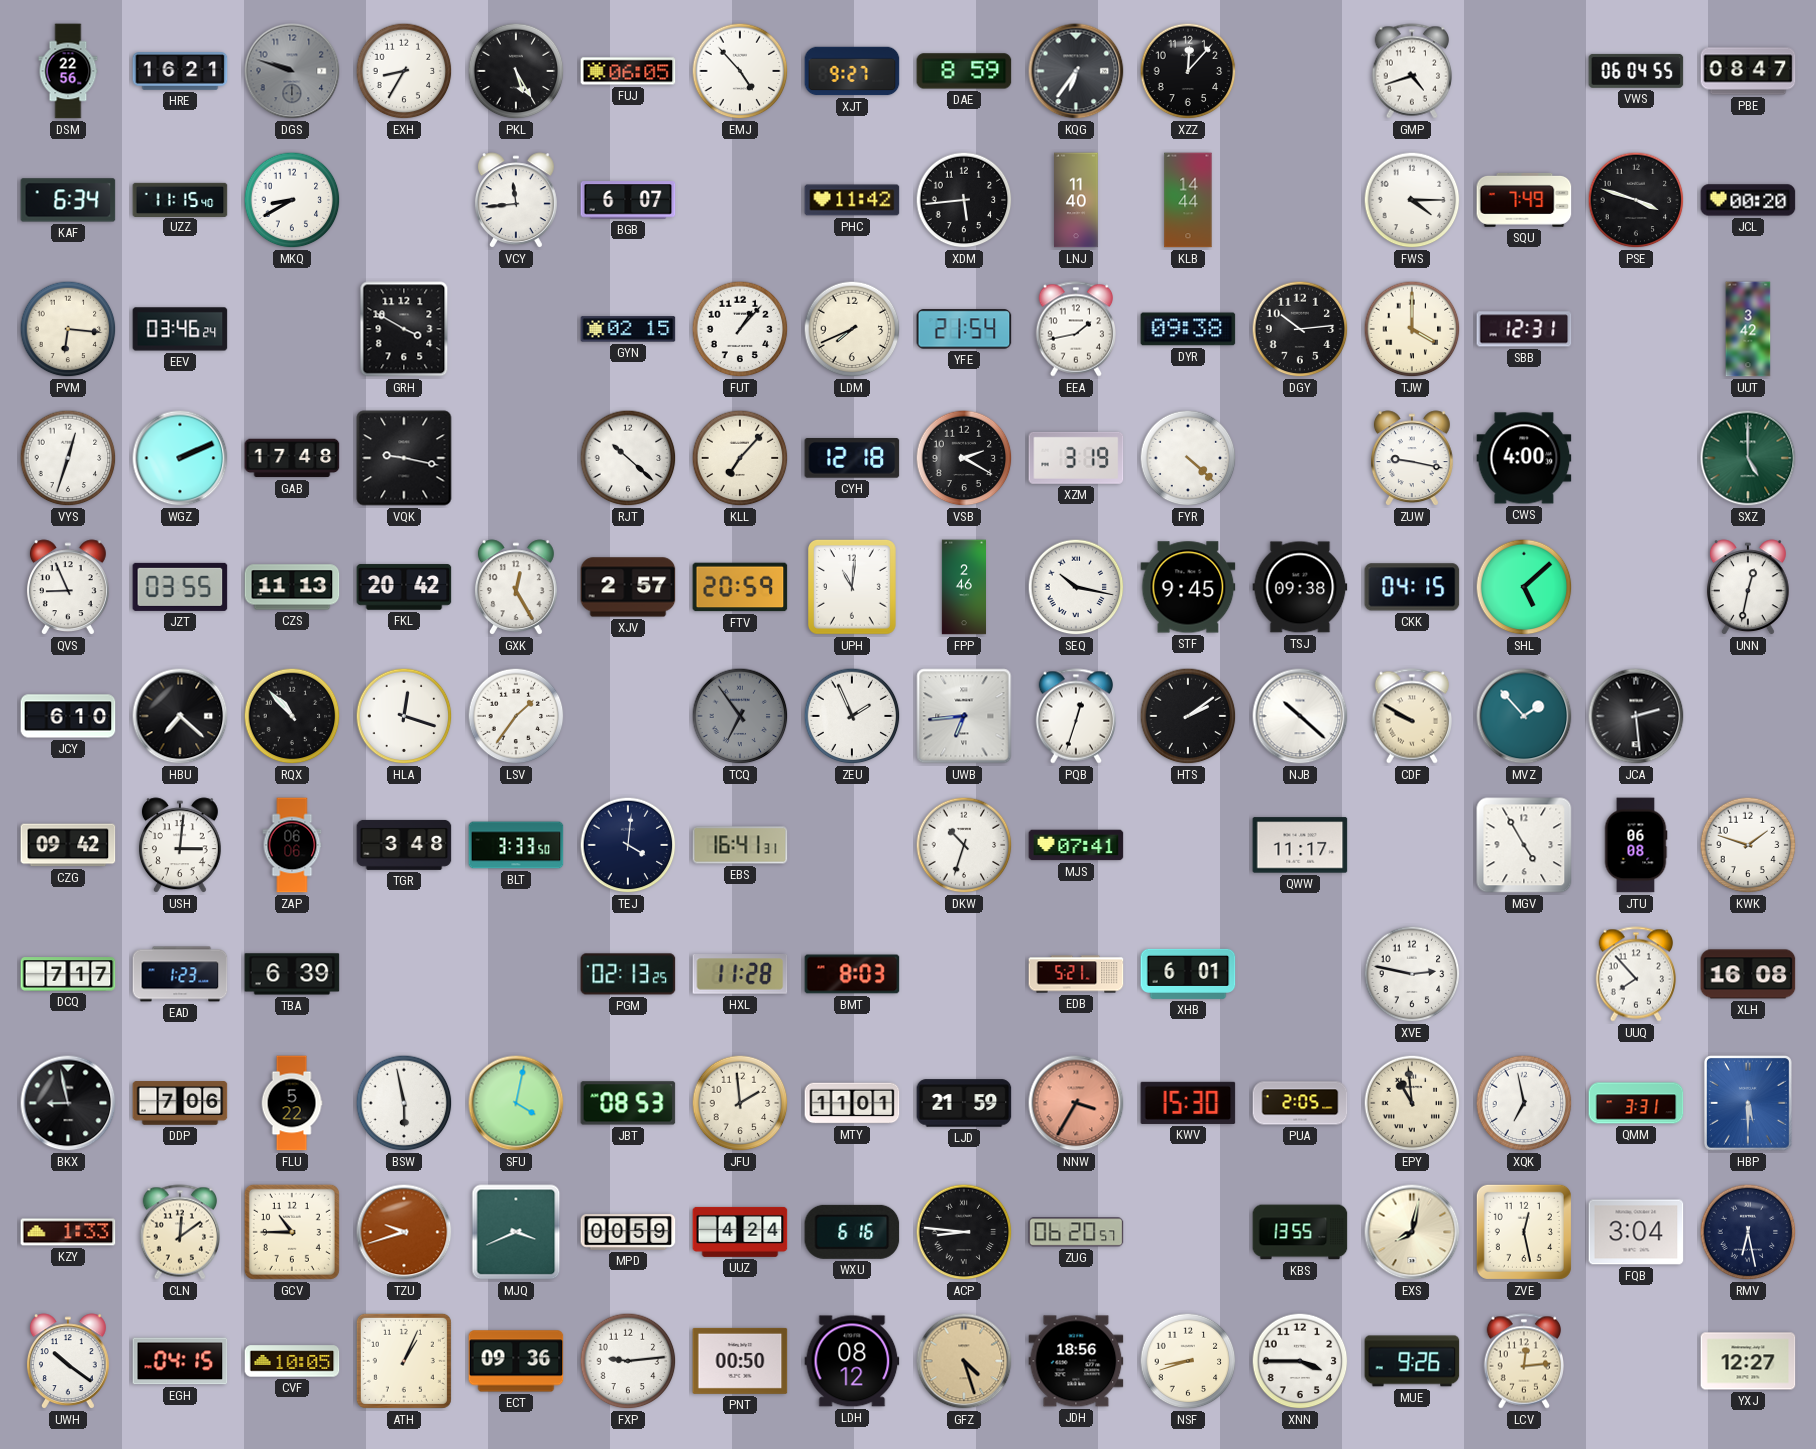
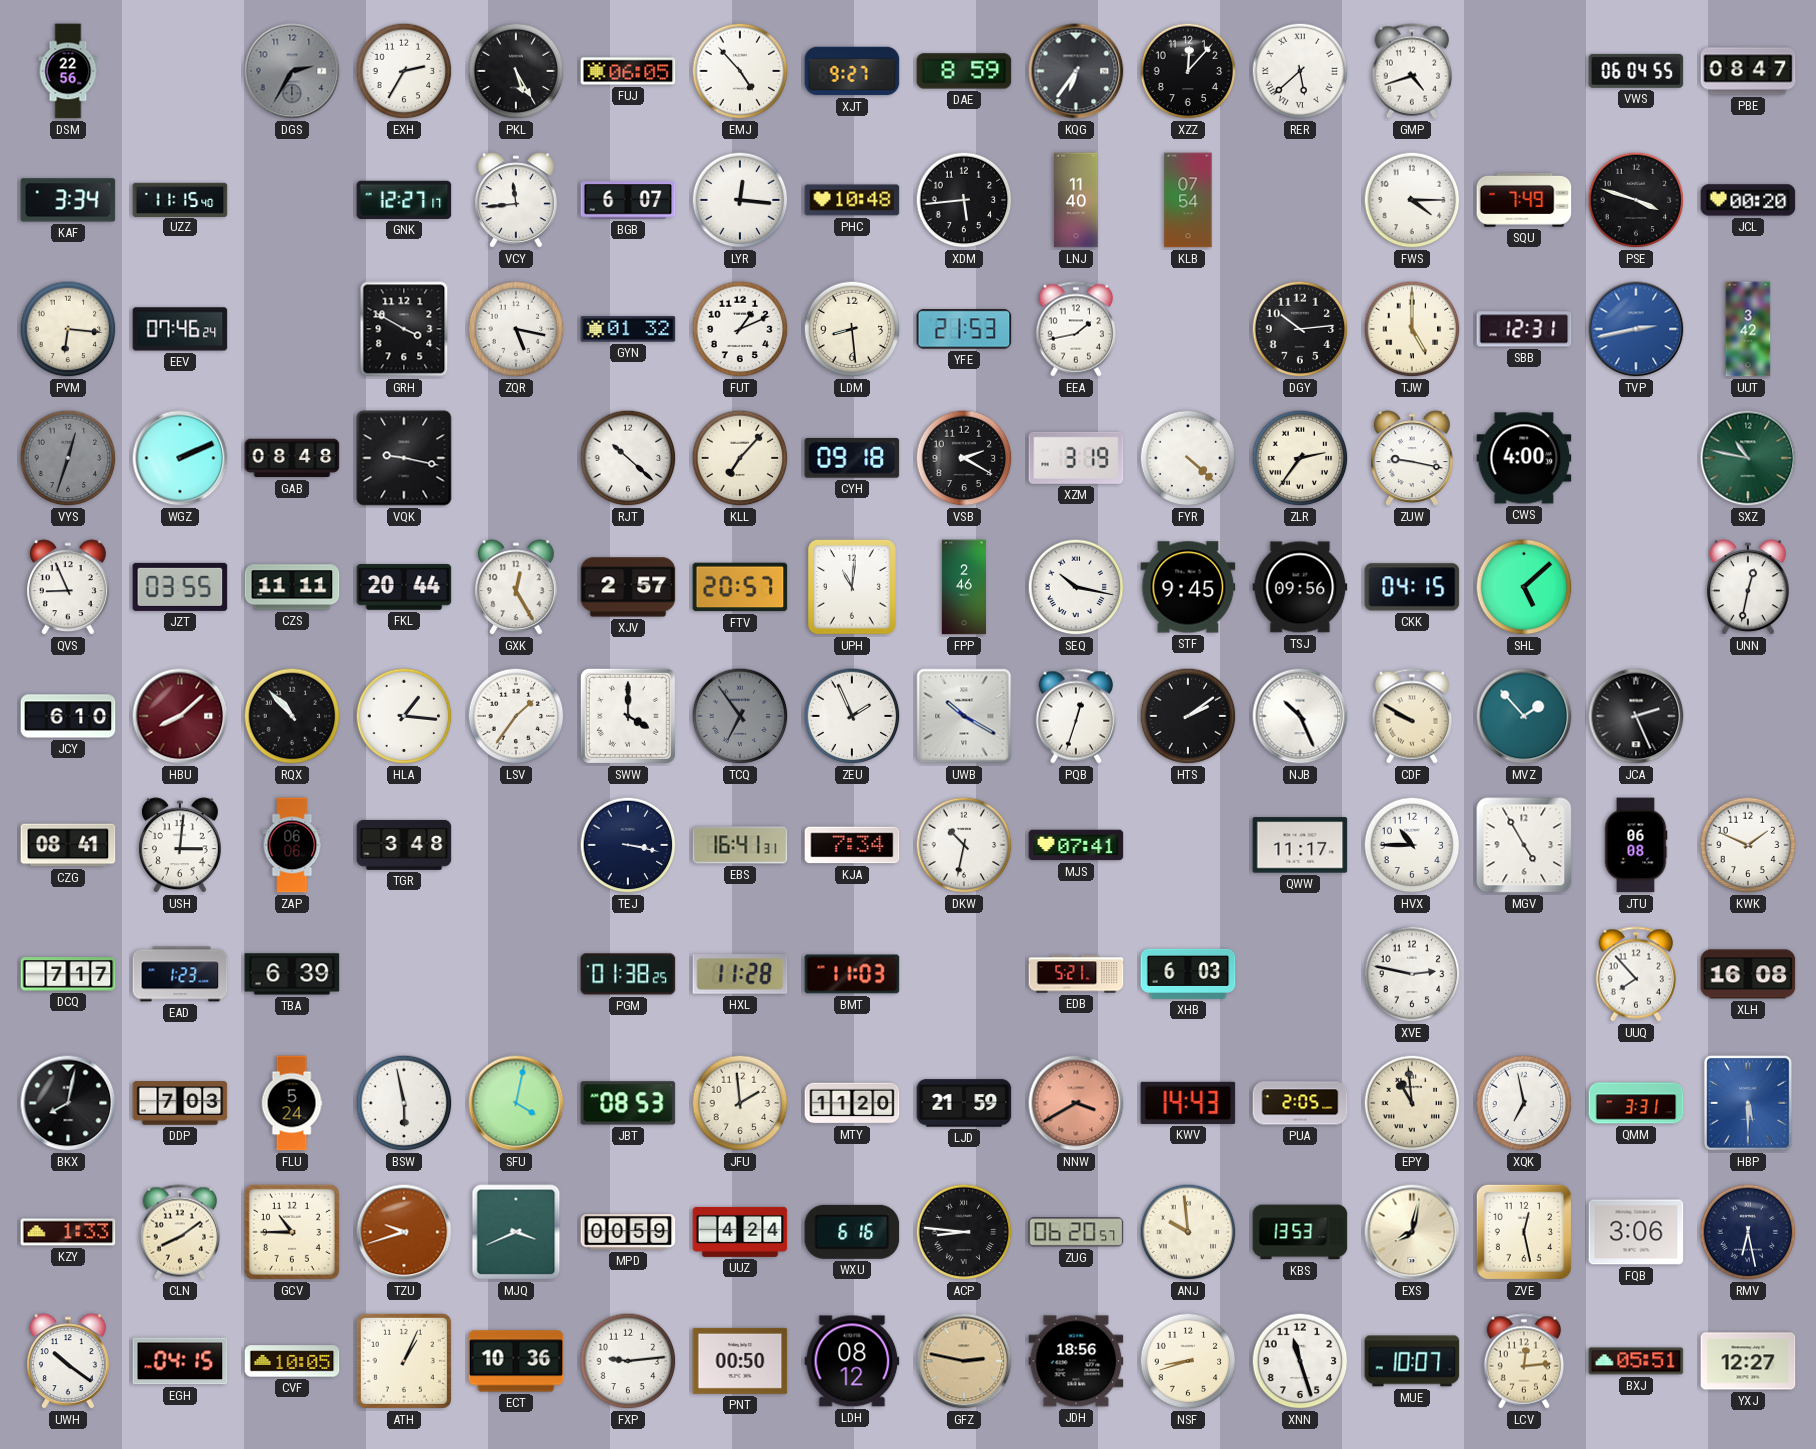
HRE: 16:21 -> none (180, 71)
DGS: 9:48 -> 2:35 (292, 71)
EXH: 8:35 -> 2:35 (404, 71)
RER: none -> 5:38 (1300, 71)
KAF: 6:34 -> 3:34 (68, 200)
MKQ: 8:40 -> none (292, 200)
GNK: none -> 12:27 (404, 200)
LYR: none -> 12:16 (740, 200)
PHC: 11:42 -> 10:48 (852, 200)
KLB: 14:44 -> 07:54 (1188, 200)
EEV: 03:46 -> 07:46 (180, 329)
ZQR: none -> 5:17 (516, 329)
GYN: 02:15 -> 01:32 (628, 329)
FUT: 1:07 -> 1:11 (740, 329)
LDM: 7:41 -> 8:29 (852, 329)
YFE: 21:54 -> 21:53 (964, 329)
DYR: 09:38 -> none (1188, 329)
TJW: 4:00 -> 5:00 (1412, 329)
TVP: none -> 2:43 (1636, 329)
VYS dial: white -> grey (68, 458)
GAB: 17:48 -> 08:48 (292, 458)
CYH: 12:18 -> 09:18 (852, 458)
ZLR: none -> 2:36 (1300, 458)
SXZ: 5:00 -> 10:47 (1748, 458)
CZS: 11:13 -> 11:11 (292, 587)
FKL: 20:42 -> 20:44 (404, 587)
FTV: 20:59 -> 20:57 (740, 587)
TSJ: 09:38 -> 09:56 (1300, 587)
HBU: 7:22 -> 8:08 (180, 716)
HBU dial: black -> burgundy (180, 716)
HLA: 12:18 -> 1:16 (404, 716)
SWW: none -> 4:00 (628, 716)
UWB: 6:44 -> 10:20 (964, 716)
NJB: 10:22 -> 10:26 (1300, 716)
JCA: 2:29 -> 2:26 (1636, 716)
CZG: 09:42 -> 08:41 (68, 845)
BLT: 3:33 -> none (516, 845)
TEJ: 4:01 -> 3:17 (628, 845)
KJA: none -> 7:34 (852, 845)
DKW: 10:33 -> 10:32 (964, 845)
HVX: none -> 10:45 (1412, 845)
KWK: 1:48 -> 1:49 (1748, 845)
PGM: 02:13 -> 01:38 (628, 974)
BMT: 8:03 -> 11:03 (852, 974)
XHB: 6:01 -> 6:03 (1188, 974)
BKX: 8:58 -> 8:02 (68, 1103)
DDP: 7:06 -> 7:03 (180, 1103)
FLU: 5:22 -> 5:24 (292, 1103)
MTY: 11:01 -> 11:20 (852, 1103)
NNW: 3:35 -> 3:40 (1076, 1103)
KWV: 15:30 -> 14:43 (1188, 1103)
CLN: 12:09 -> 8:09 (179, 1232)
ANJ: none -> 9:59 (1188, 1232)
KBS: 13:55 -> 13:53 (1300, 1232)
FQB: 3:04 -> 3:06 (1636, 1232)
ECT: 09:36 -> 10:36 (516, 1361)
GFZ: 4:27 -> 2:47 (964, 1361)
XNN: 3:45 -> 11:27 (1300, 1361)
MUE: 9:26 -> 10:07 (1412, 1361)
BXJ: none -> 05:51 (1636, 1361)
